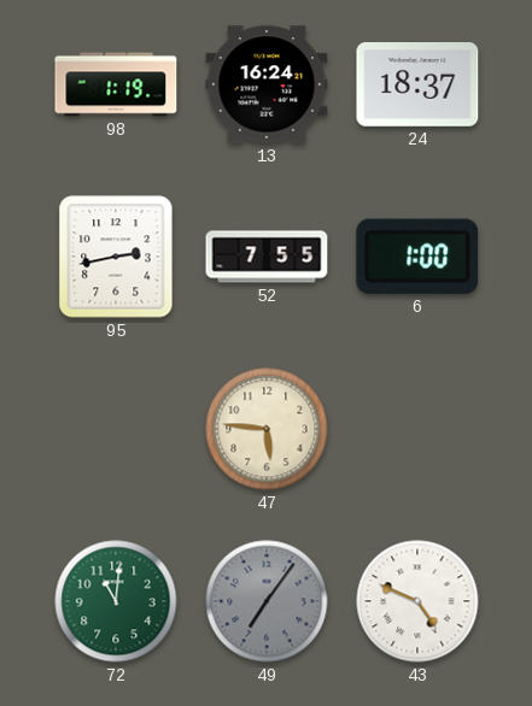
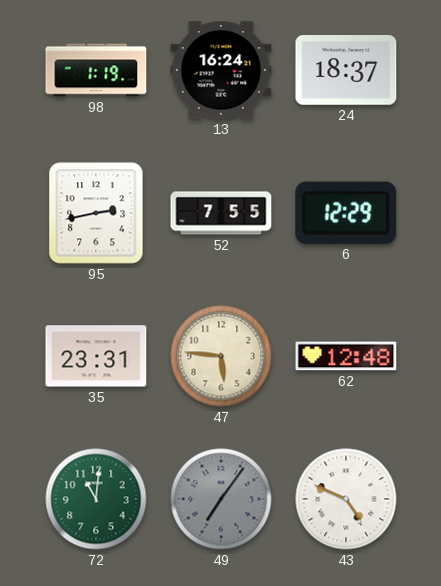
6: 1:00 -> 12:29 (346, 213)
35: none -> 23:31 (96, 356)
62: none -> 12:48 (346, 356)
